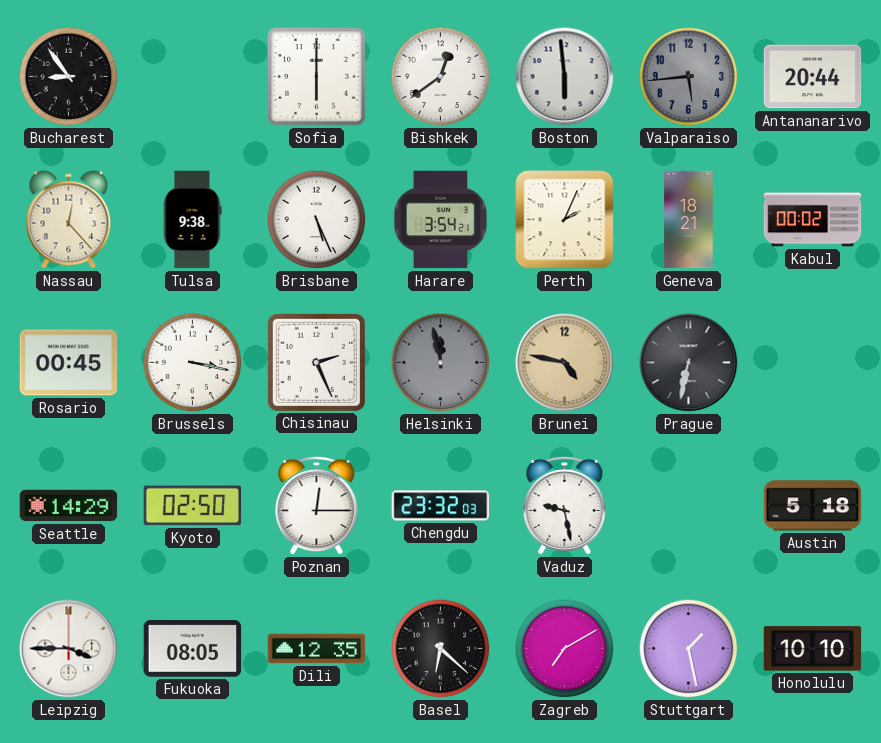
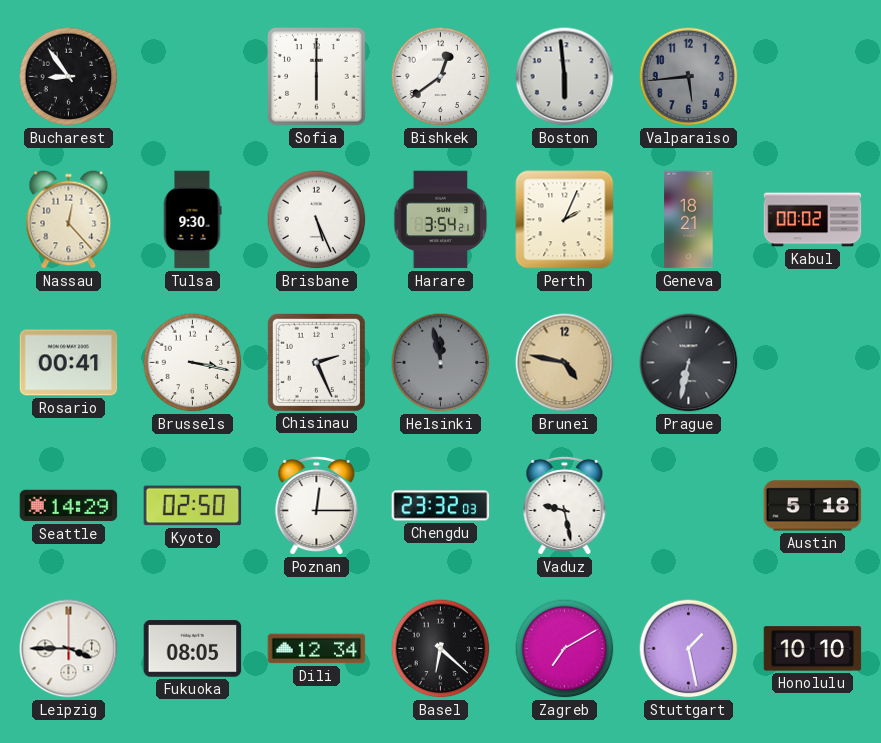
Antananarivo: 20:44 -> none (813, 77)
Tulsa: 9:38 -> 9:30 (192, 220)
Rosario: 00:45 -> 00:41 (69, 363)
Dili: 12:35 -> 12:34 (317, 649)
